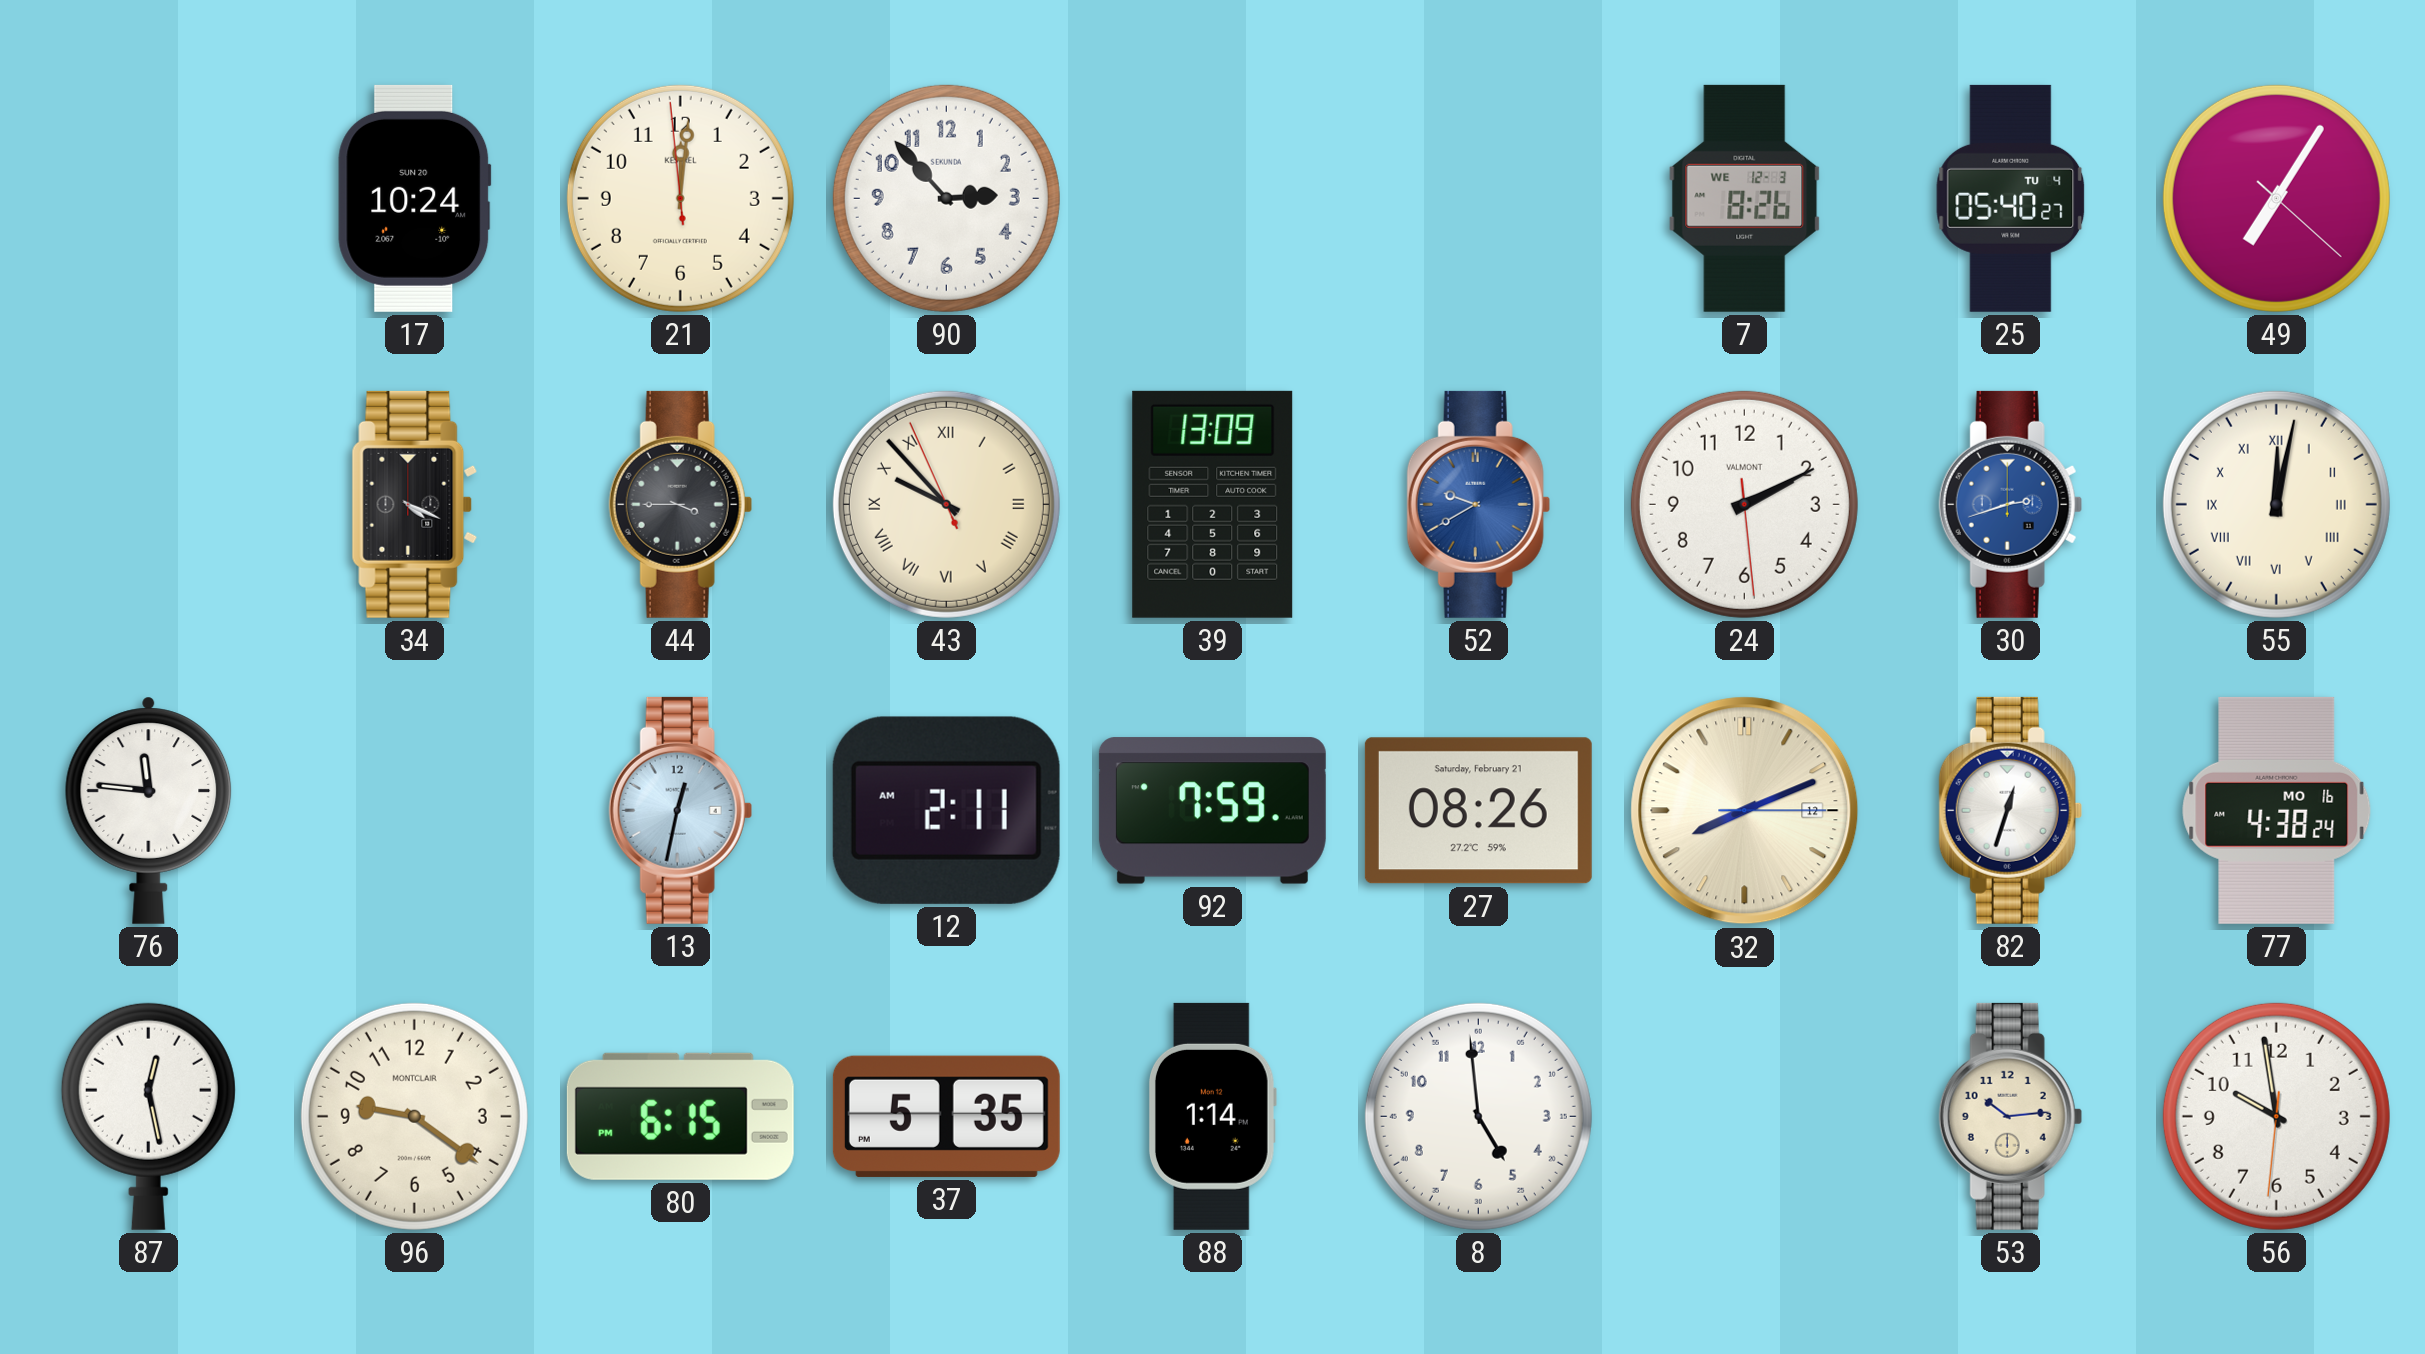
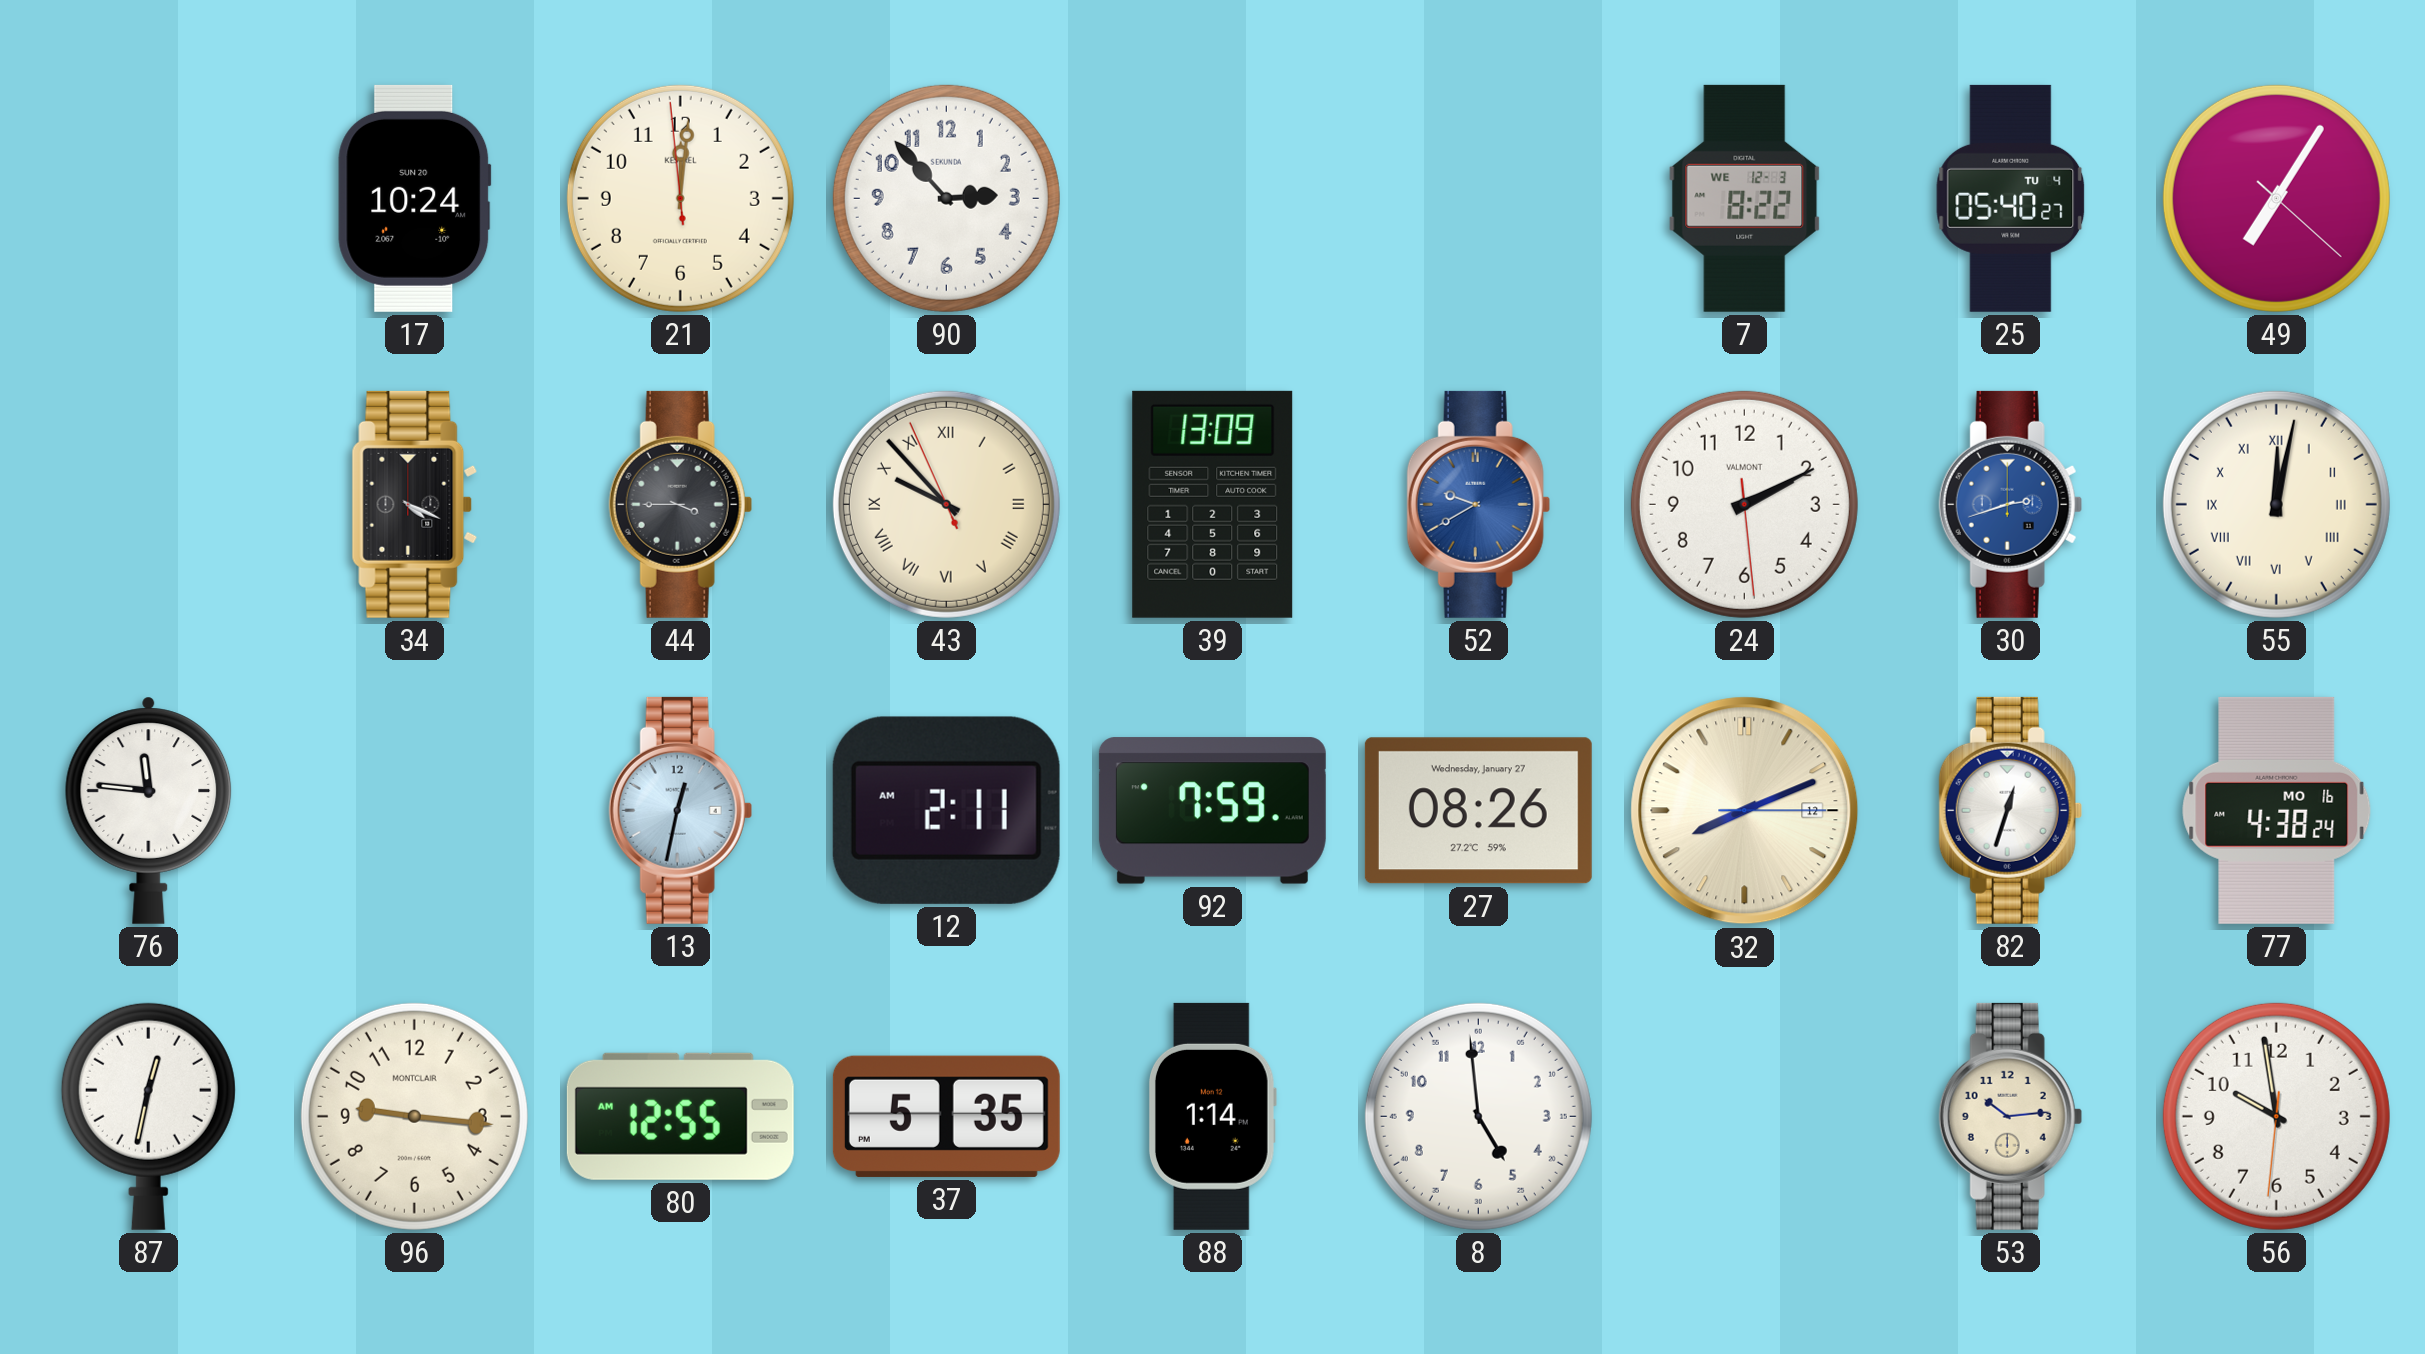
7: 8:26 -> 8:22 (1745, 198)
27 date: Saturday, February 21 -> Wednesday, January 27 (1478, 811)
87: 12:28 -> 12:32 (148, 1116)
96: 9:21 -> 9:16 (414, 1116)
80: 6:15 -> 12:55 (680, 1116)
